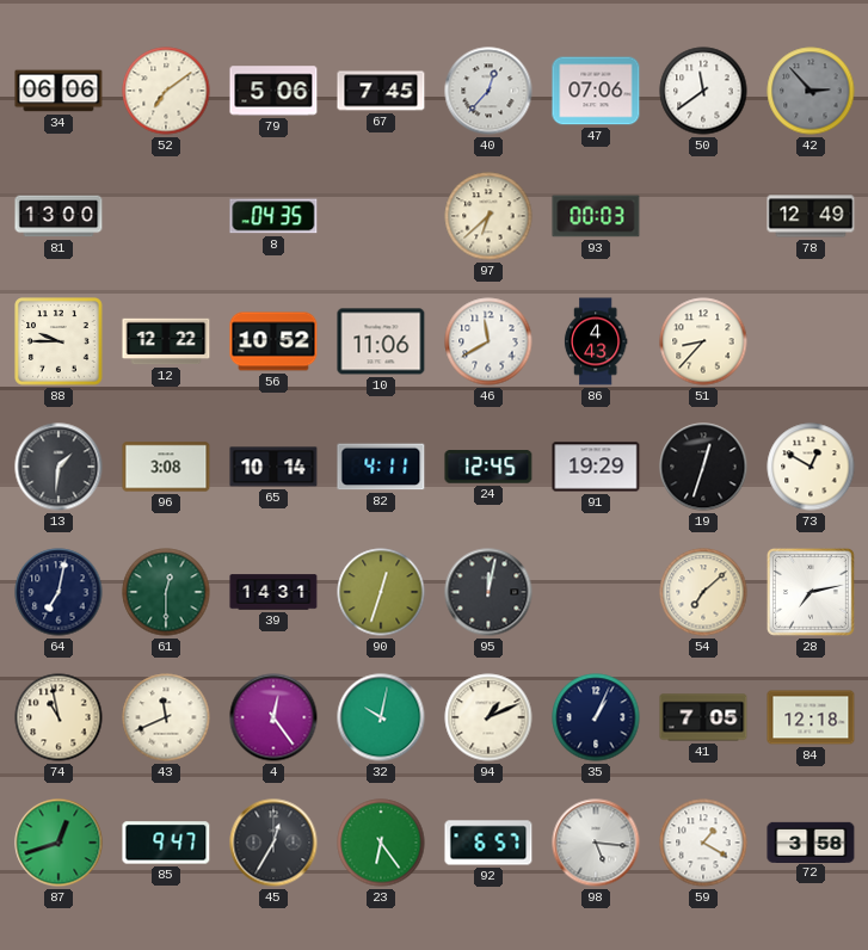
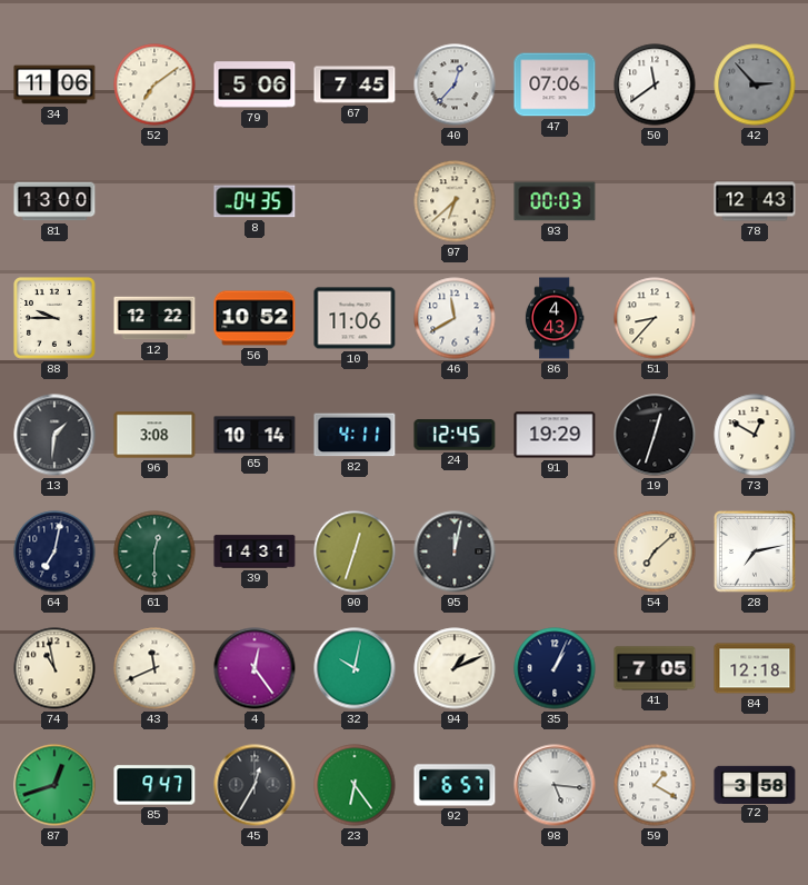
34: 06:06 -> 11:06 (54, 84)
78: 12:49 -> 12:43 (755, 201)
